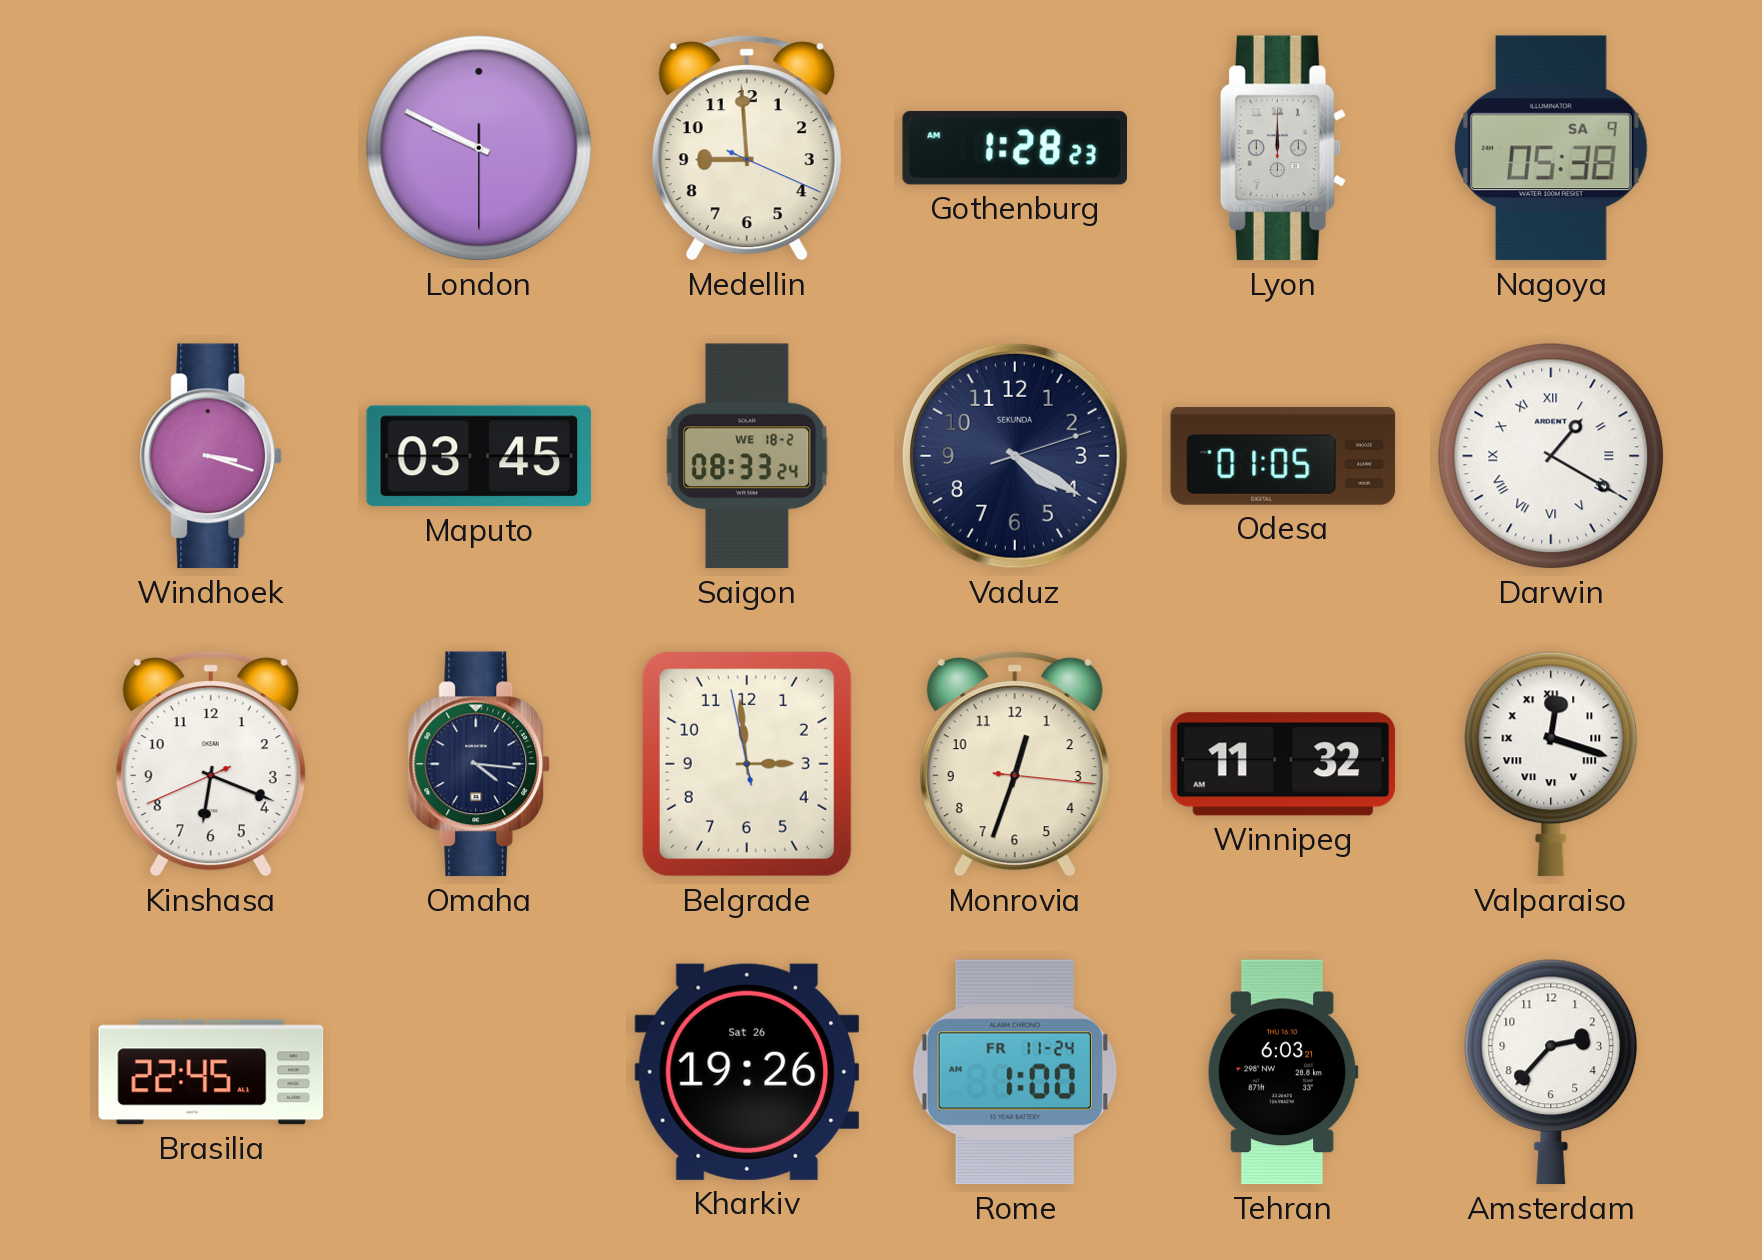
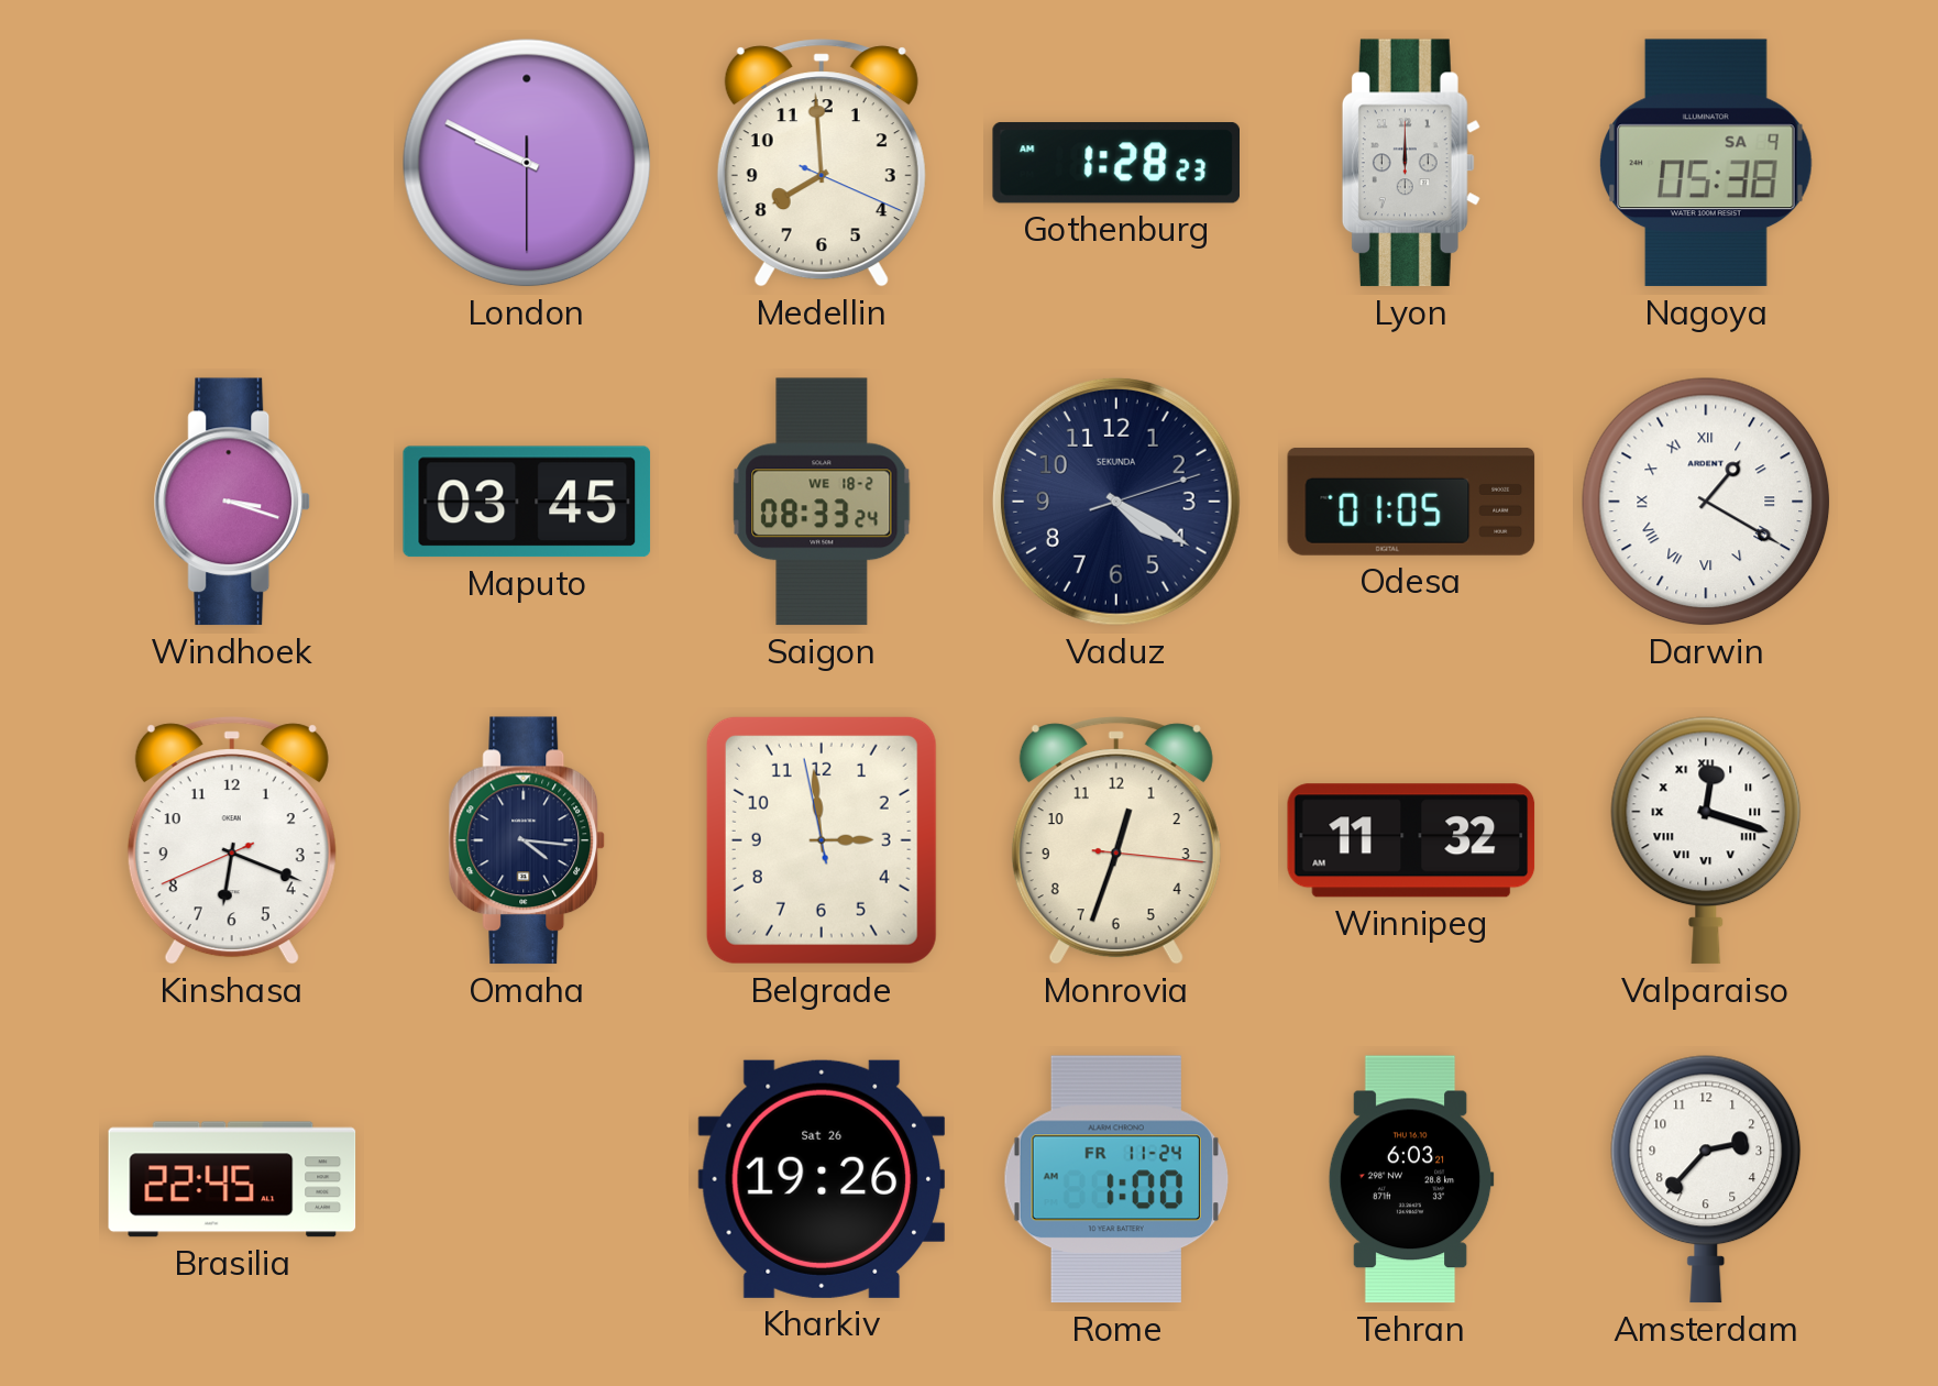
Medellin: 8:59 -> 7:59 (822, 163)
